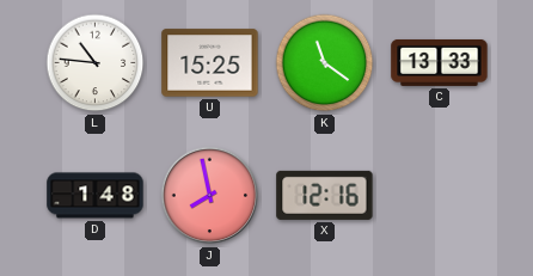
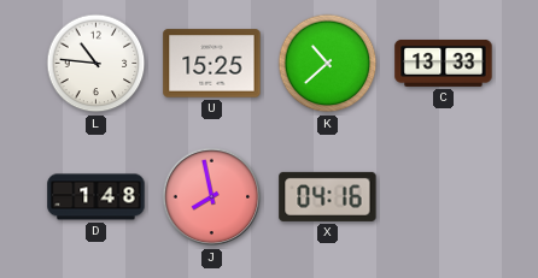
K: 11:21 -> 10:38 (328, 64)
X: 12:16 -> 04:16 (328, 196)
